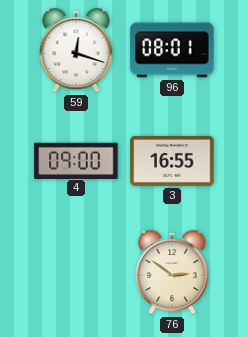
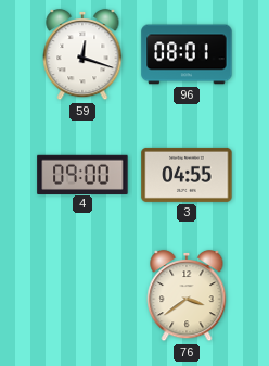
3: 16:55 -> 04:55 (187, 175)
76: 2:51 -> 3:39 (187, 295)
